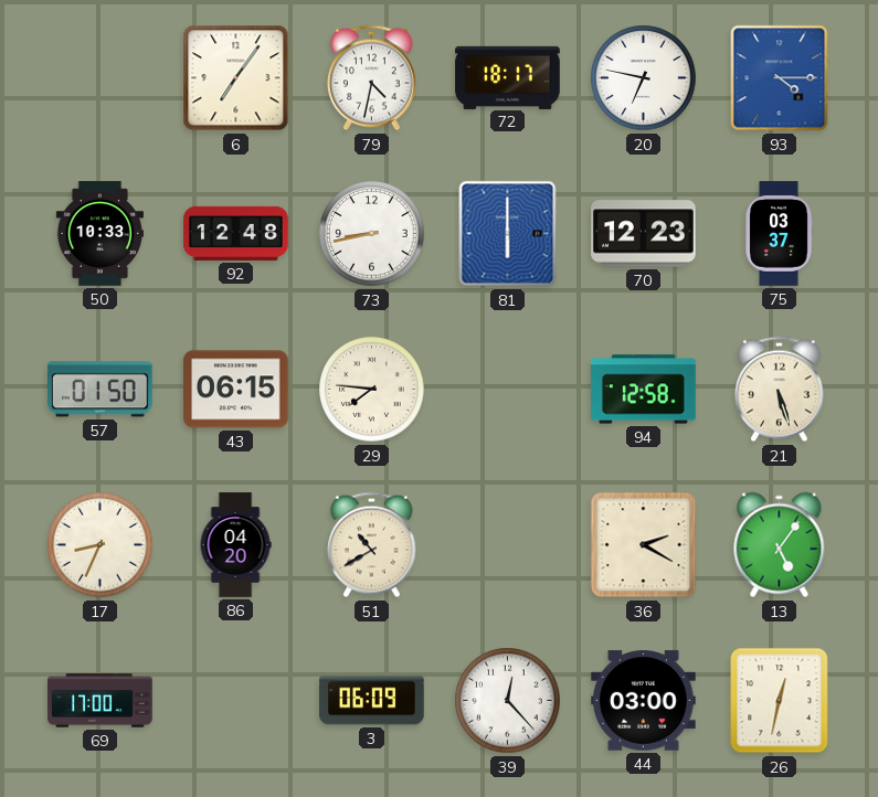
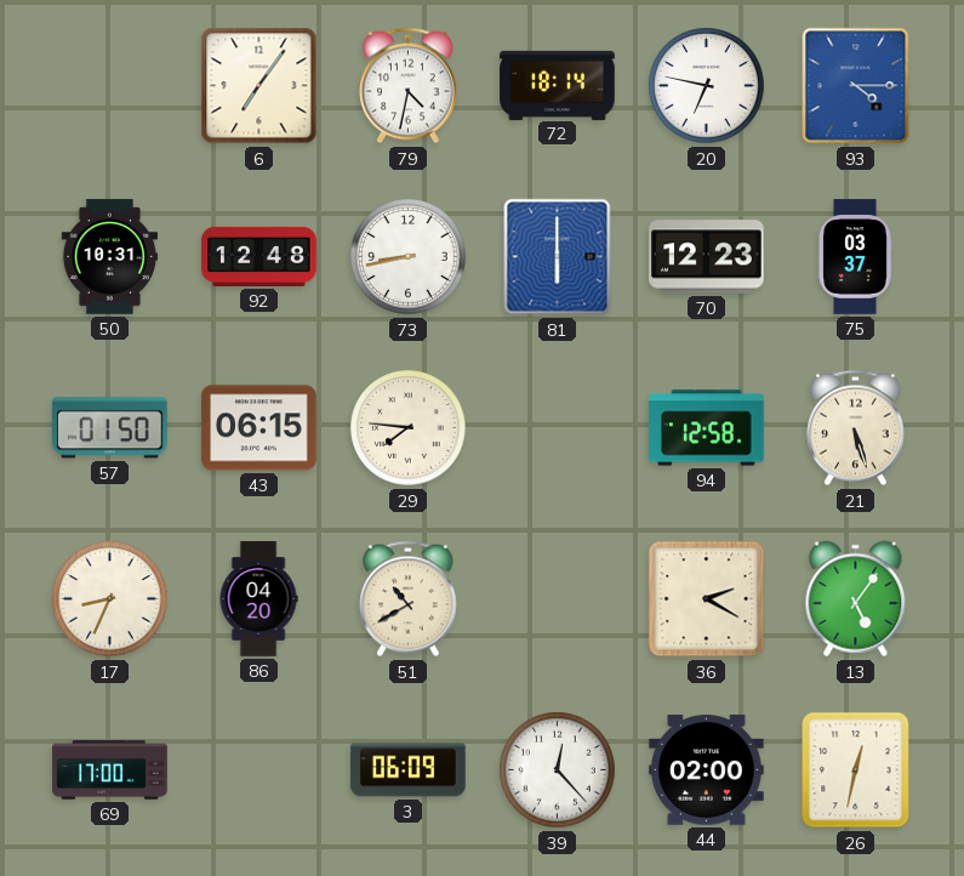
72: 18:17 -> 18:14 (558, 85)
50: 10:33 -> 10:31 (109, 257)
44: 03:00 -> 02:00 (707, 770)
